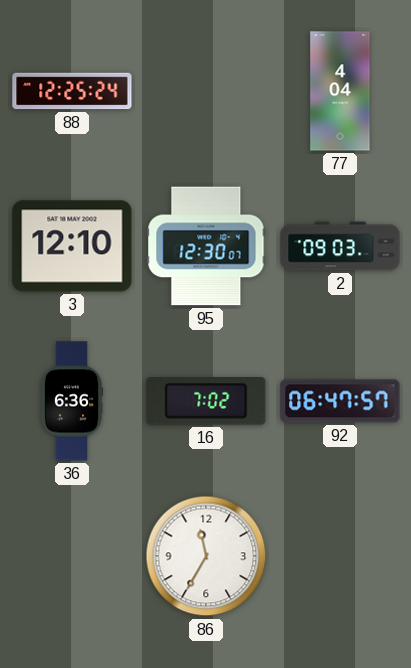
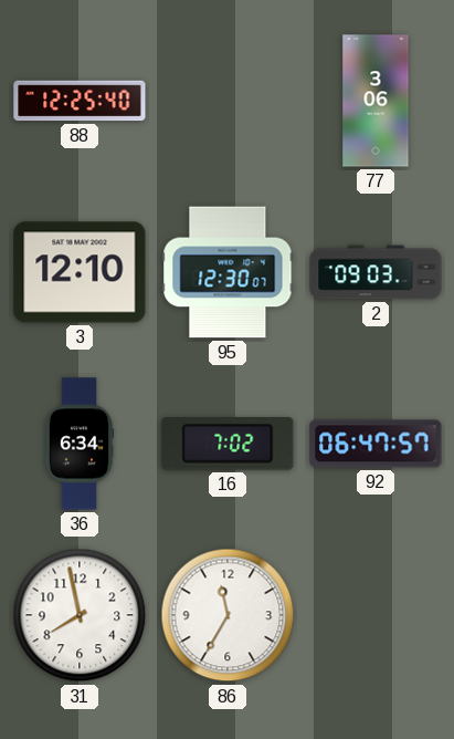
88: 12:25:24 -> 12:25:40 (80, 101)
77: 4:04 -> 3:06 (376, 101)
36: 6:36 -> 6:34 (80, 444)
31: none -> 7:58 (80, 615)
